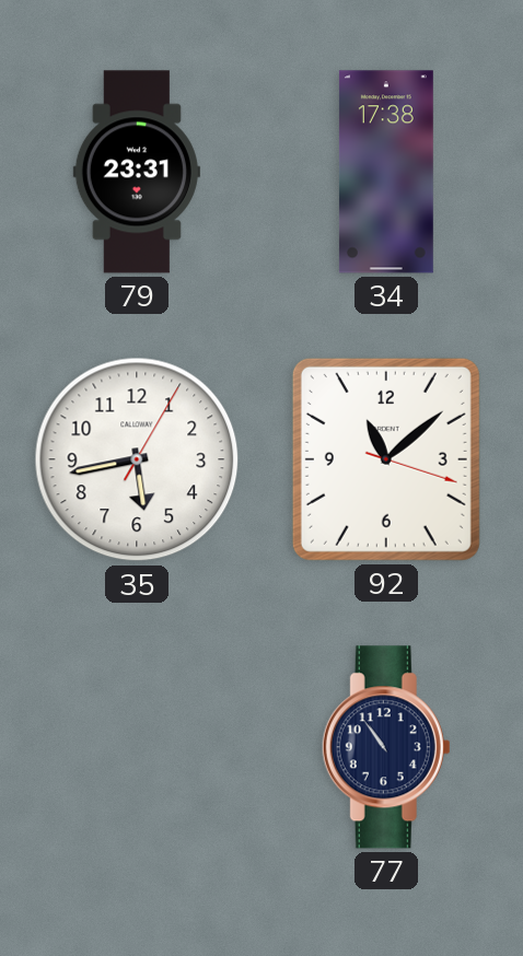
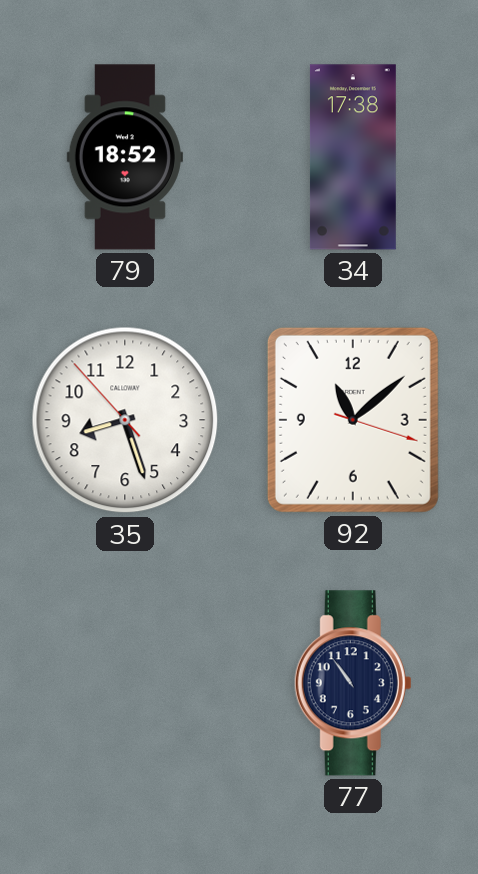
79: 23:31 -> 18:52 (125, 157)
35: 5:43 -> 8:26 (125, 420)
